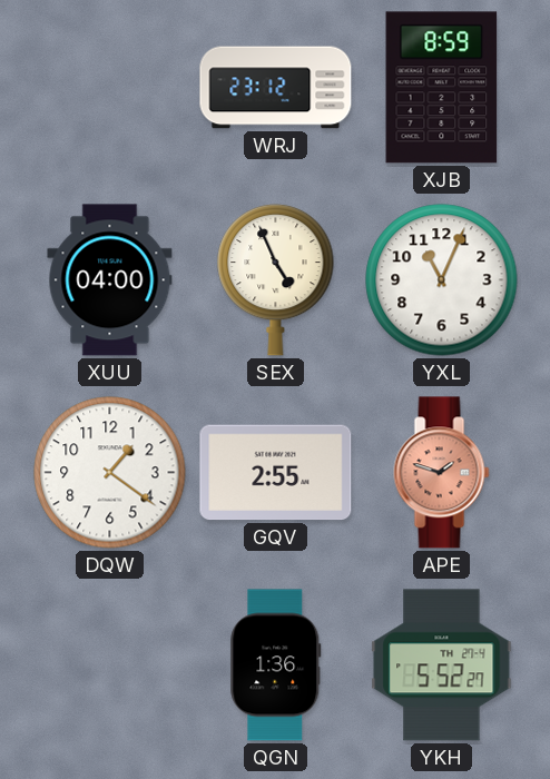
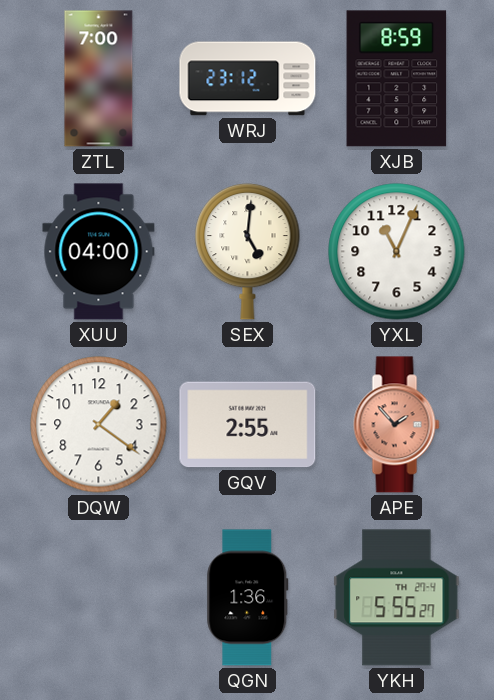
ZTL: none -> 7:00 (99, 79)
SEX: 4:56 -> 5:01 (248, 251)
APE: 1:48 -> 1:53 (397, 425)
YKH: 5:52 -> 5:55 (397, 598)
